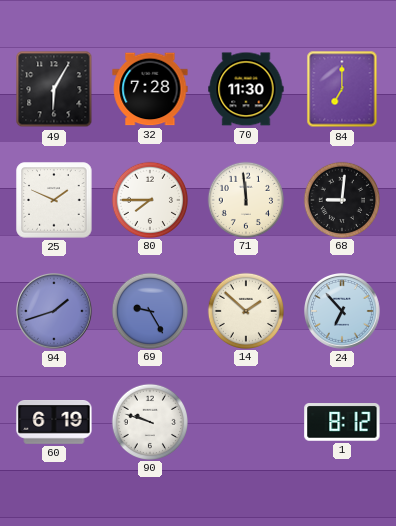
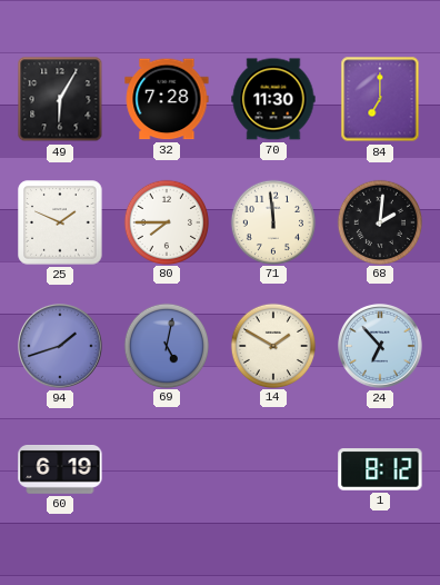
68: 9:01 -> 2:01 (379, 221)
69: 9:25 -> 5:02 (166, 345)
14: 1:52 -> 1:50 (272, 345)
90: 9:48 -> none (149, 421)
